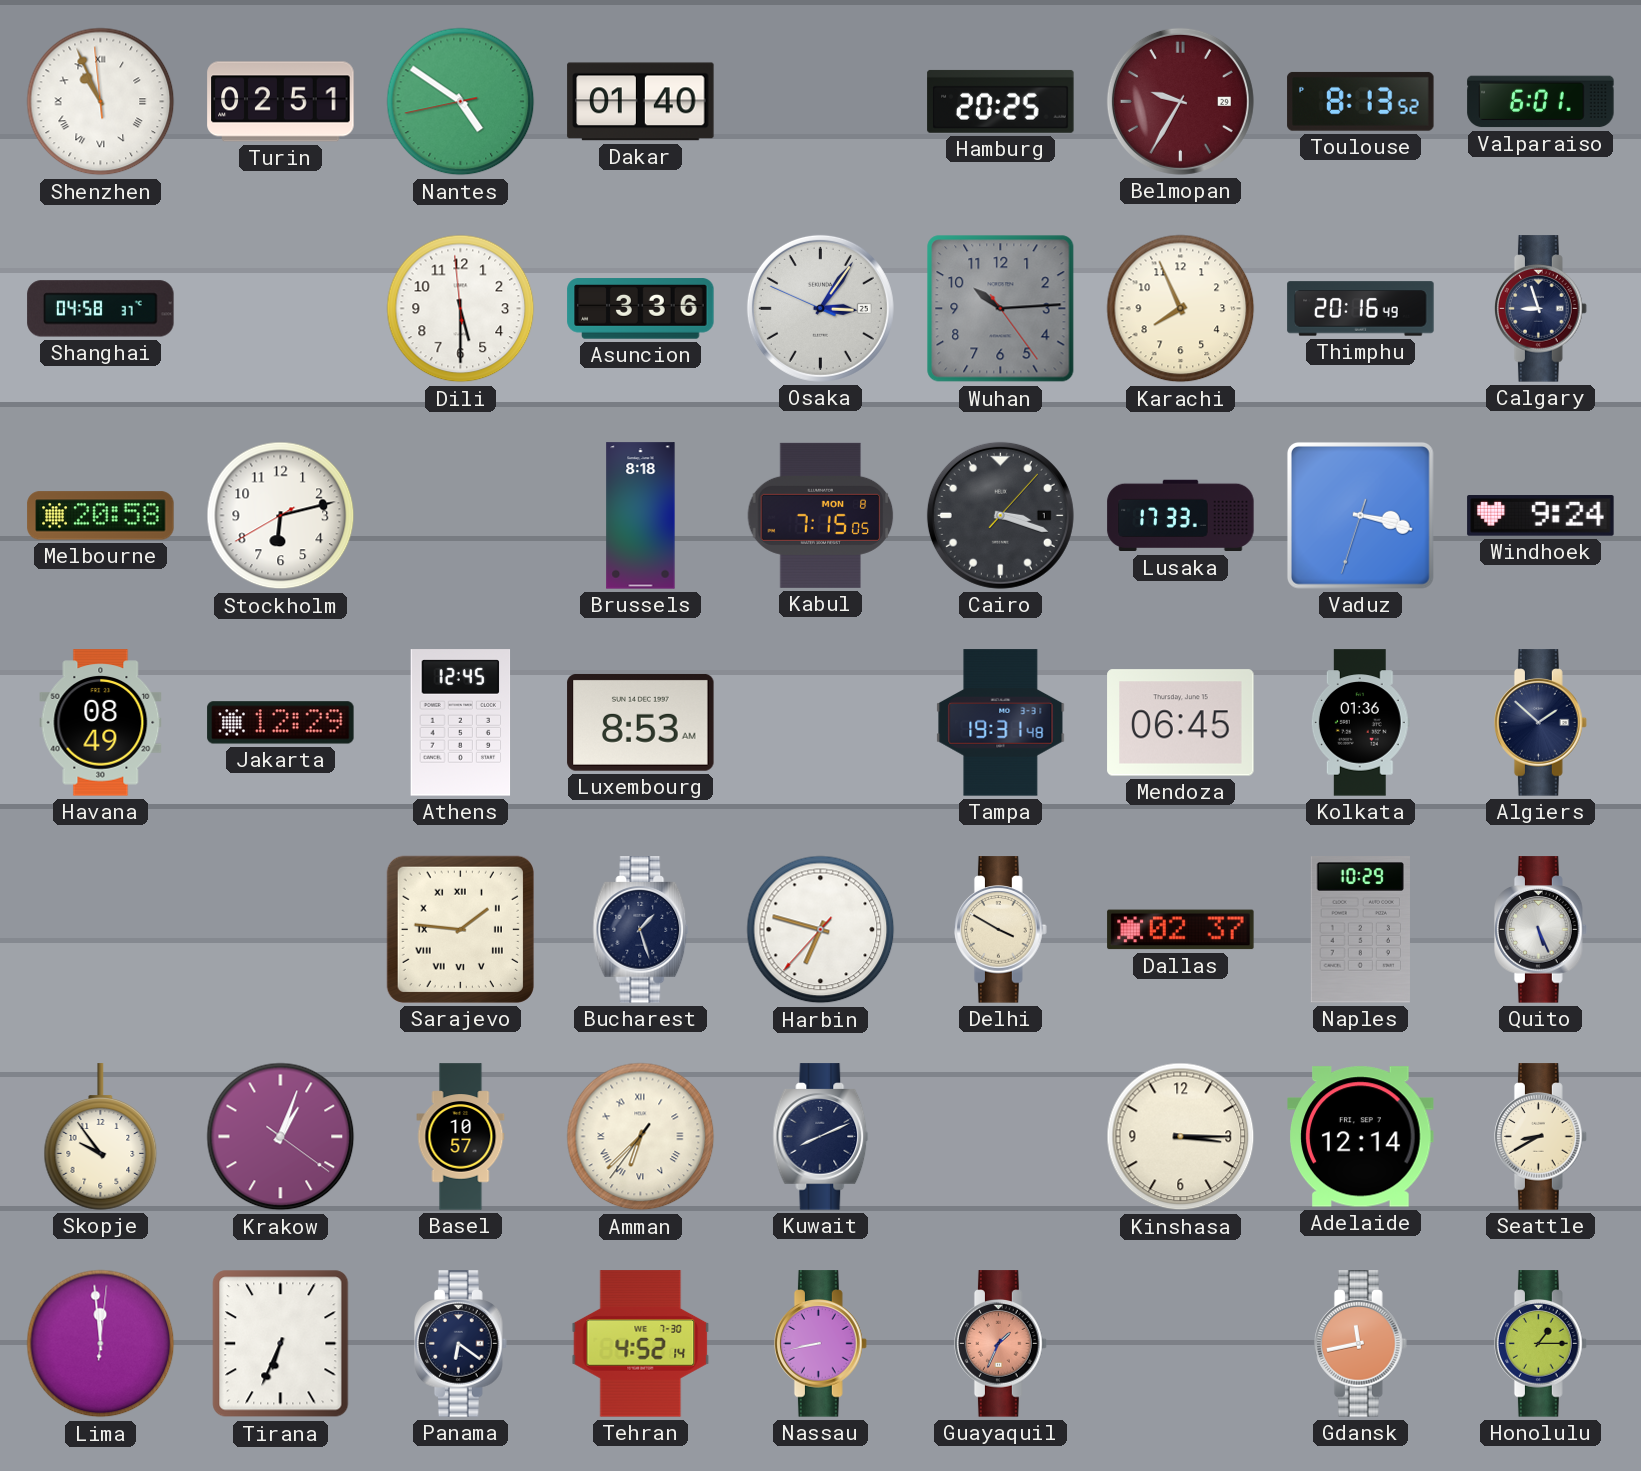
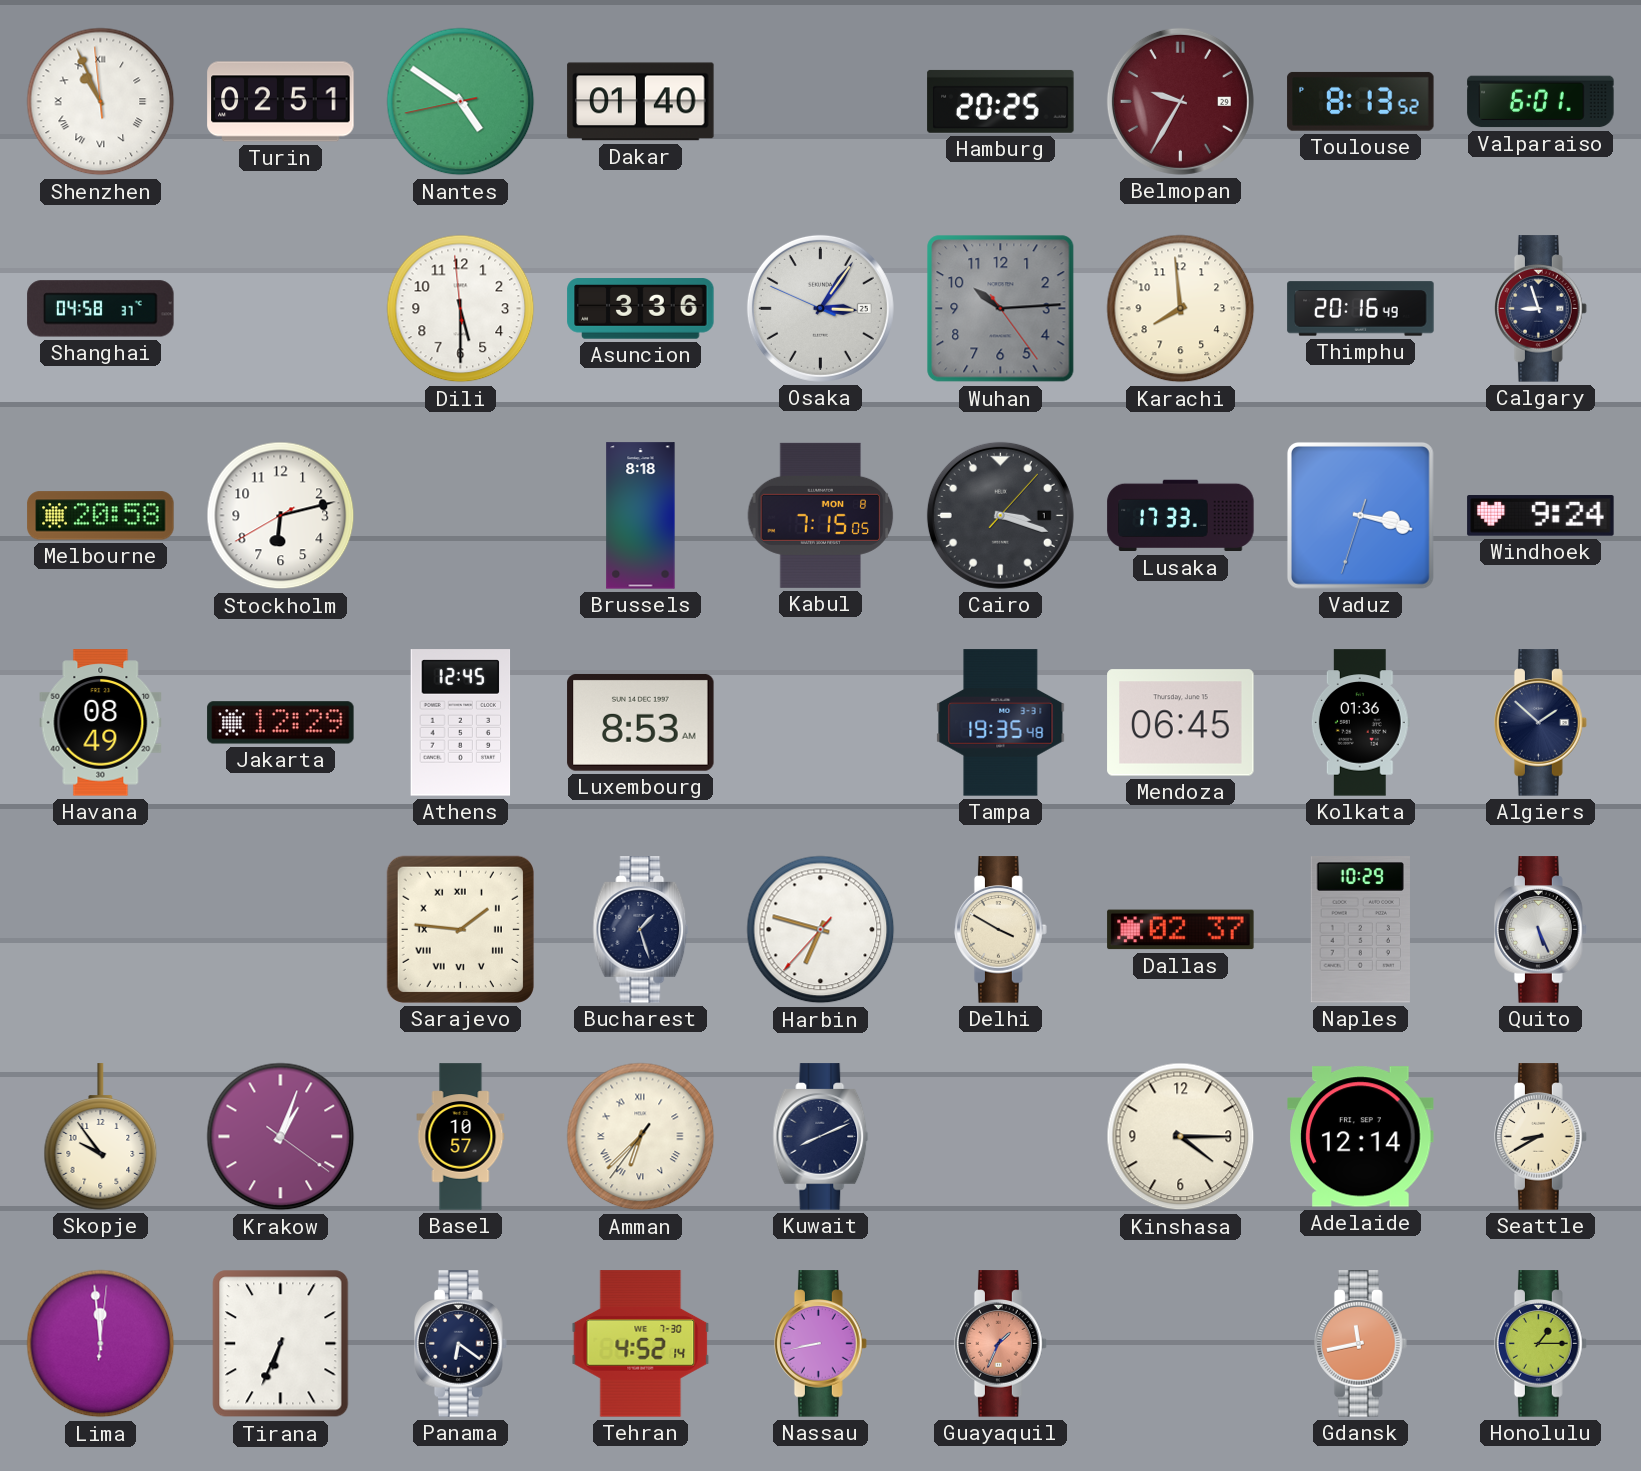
Karachi: 7:56 -> 7:59 (1181, 309)
Tampa: 19:31 -> 19:35 (1001, 723)
Kinshasa: 3:15 -> 4:15 (1181, 1137)
